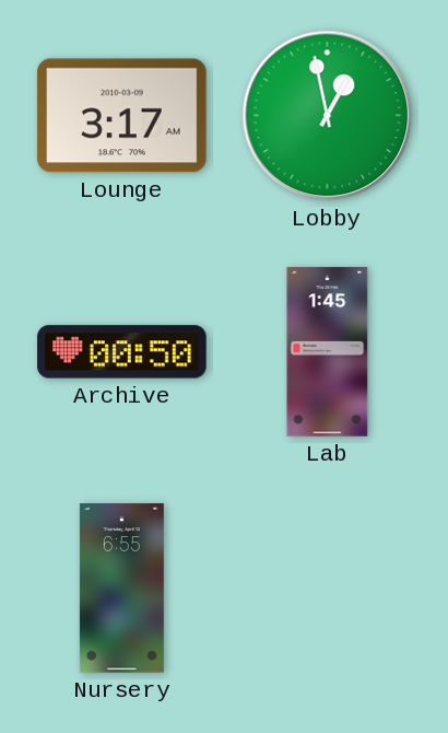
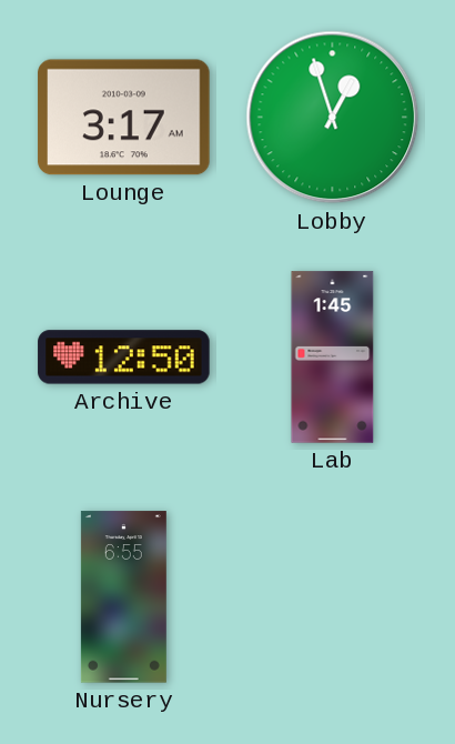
Lobby: 12:58 -> 12:57 (333, 118)
Archive: 00:50 -> 12:50 (124, 358)
